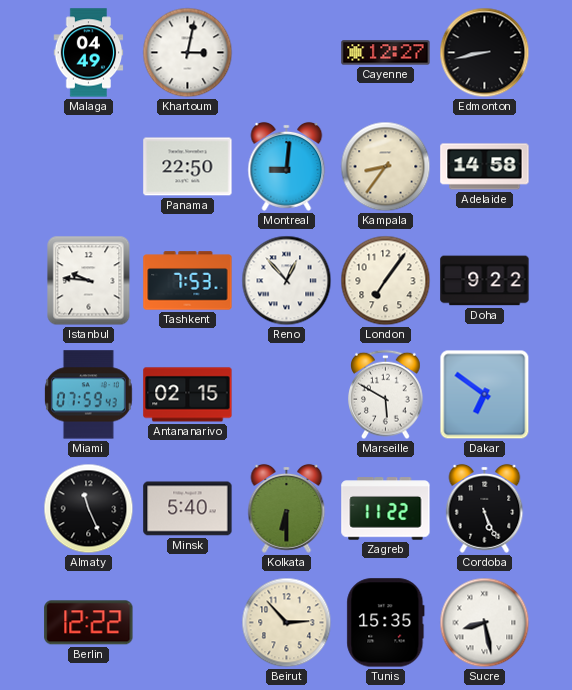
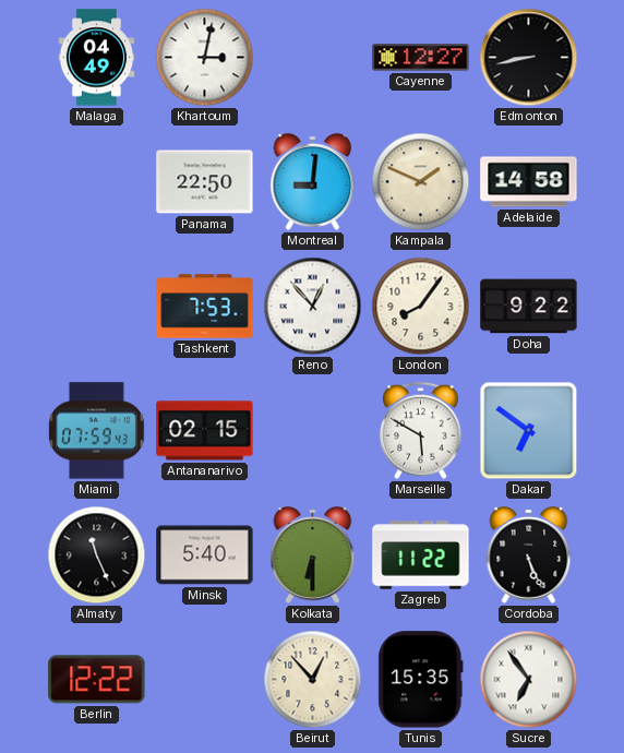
Kampala: 8:36 -> 1:49 (421, 182)
Istanbul: 9:46 -> none (89, 281)
London: 7:06 -> 8:06 (421, 307)
Beirut: 2:53 -> 12:53 (313, 680)
Sucre: 8:28 -> 6:54 (529, 680)
